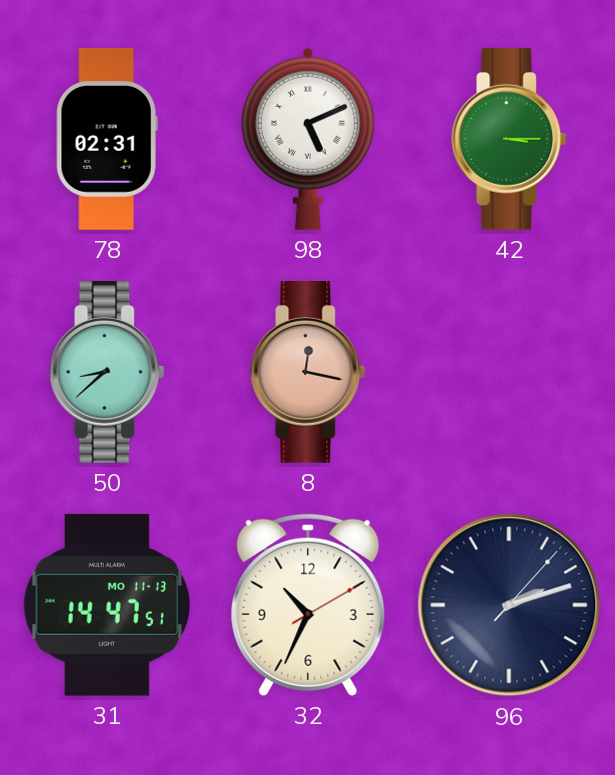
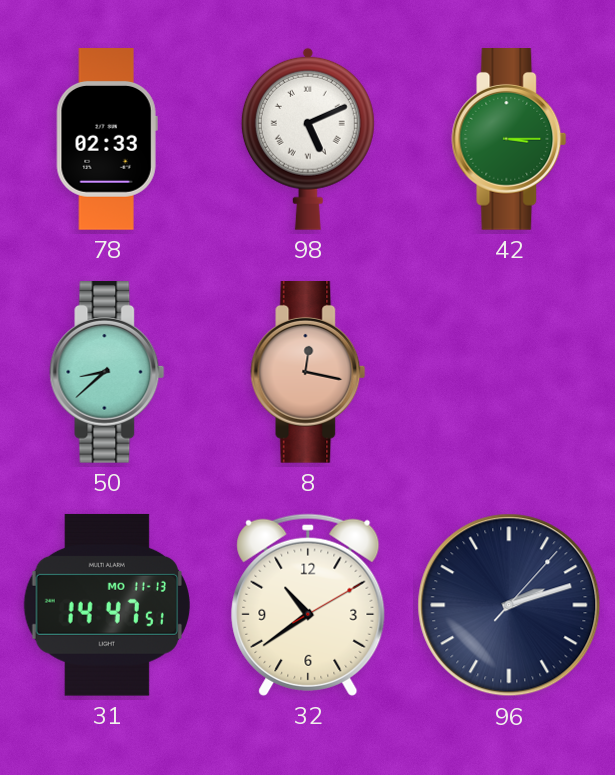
78: 02:31 -> 02:33 (107, 139)
32: 10:34 -> 10:39 (308, 605)
